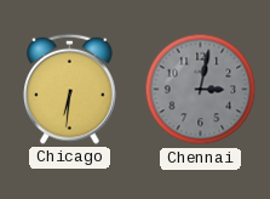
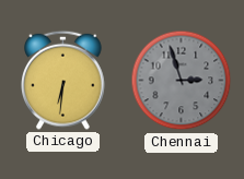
Chennai: 3:02 -> 2:57 (182, 81)
